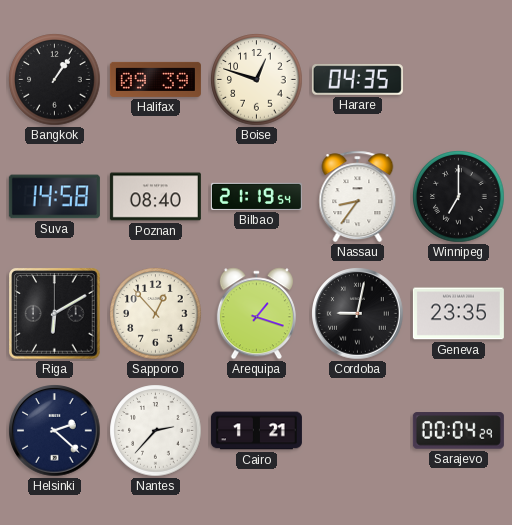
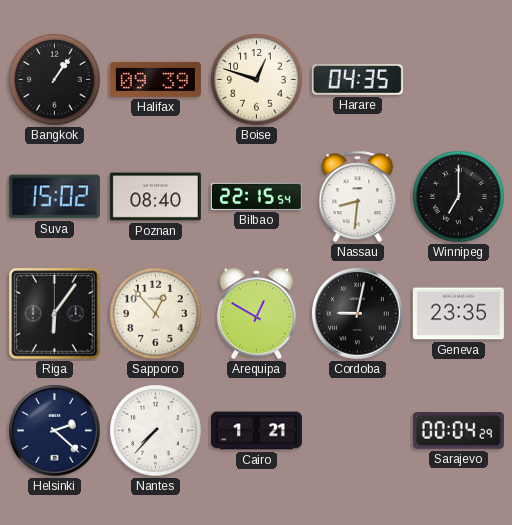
Suva: 14:58 -> 15:02 (54, 197)
Bilbao: 21:19 -> 22:15 (256, 196)
Nassau: 8:36 -> 8:31 (358, 197)
Riga: 6:10 -> 6:06 (55, 314)
Arequipa: 1:18 -> 12:50 (256, 314)
Nantes: 2:37 -> 7:37 (156, 431)
